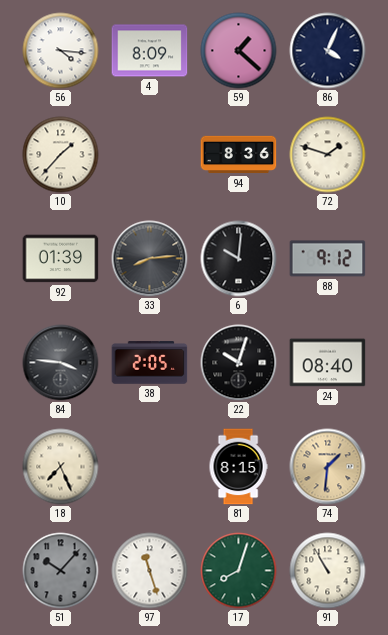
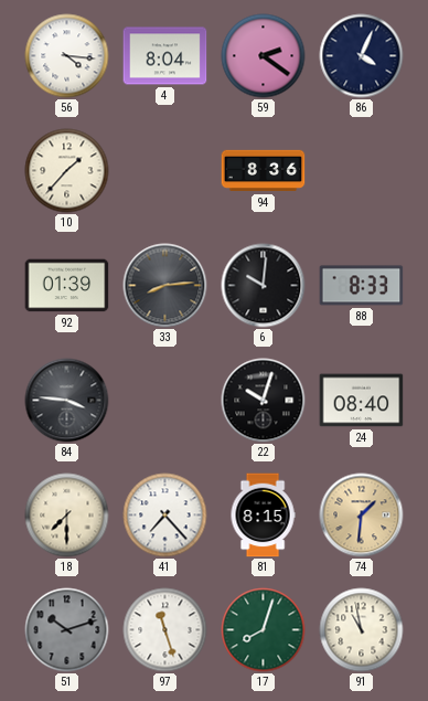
4: 8:09 -> 8:04 (165, 56)
59: 1:22 -> 2:21 (264, 56)
72: 1:48 -> none (328, 155)
88: 9:12 -> 8:33 (362, 286)
38: 2:05 -> none (150, 363)
18: 7:26 -> 7:30 (67, 516)
41: none -> 7:23 (165, 516)
51: 10:07 -> 10:12 (67, 630)
91: 10:55 -> 10:58 (362, 630)
